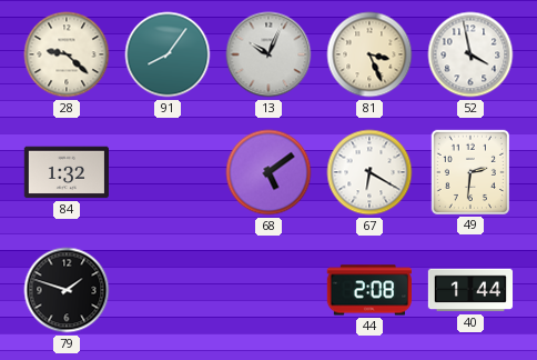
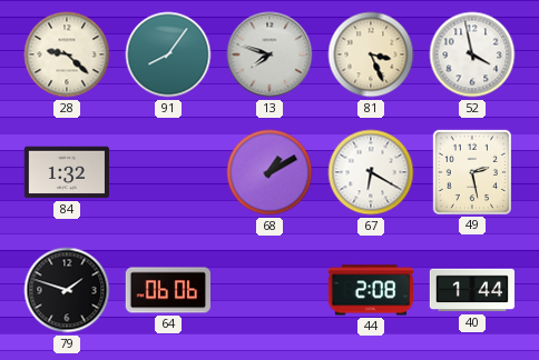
13: 10:04 -> 7:48 (269, 54)
68: 5:09 -> 1:10 (269, 172)
49: 2:31 -> 2:28 (471, 171)
64: none -> 06:06 (167, 290)
